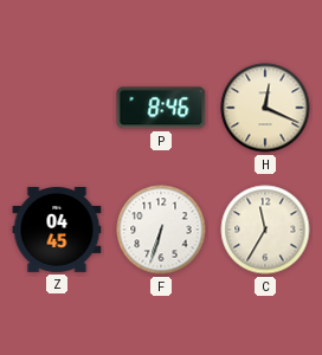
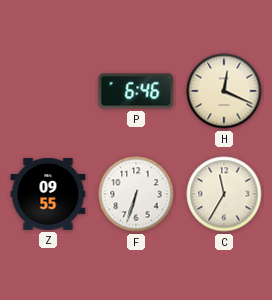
P: 8:46 -> 6:46 (136, 91)
Z: 04:45 -> 09:55 (48, 195)
